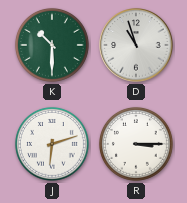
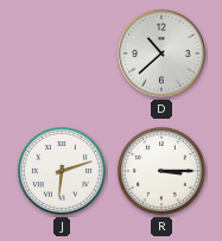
K: 10:30 -> none (52, 45)
D: 10:57 -> 10:38 (161, 53)
